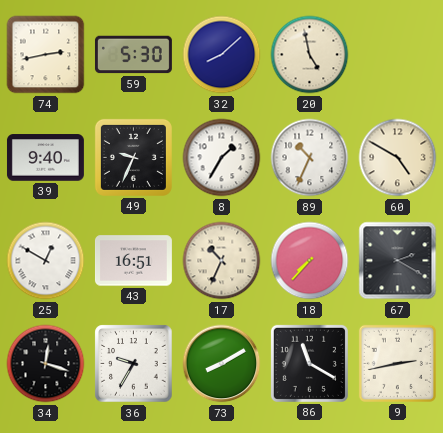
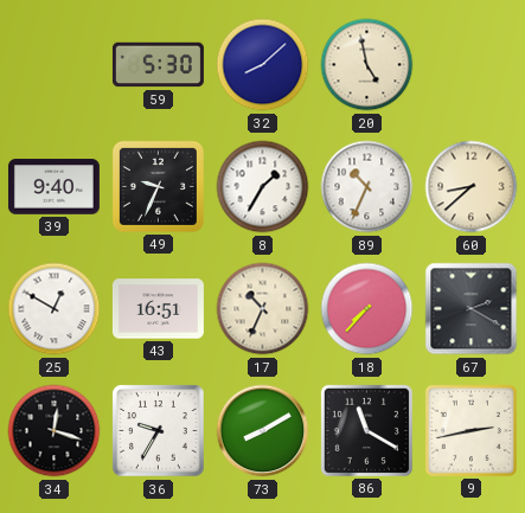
74: 2:43 -> none (46, 55)
60: 4:50 -> 8:38 (472, 187)
